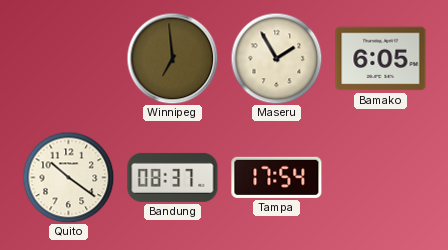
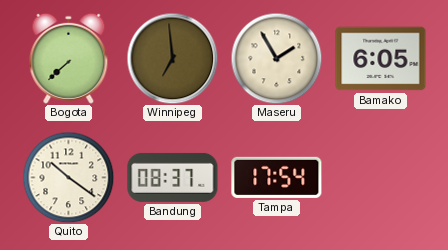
Bogota: none -> 7:38 (69, 58)
